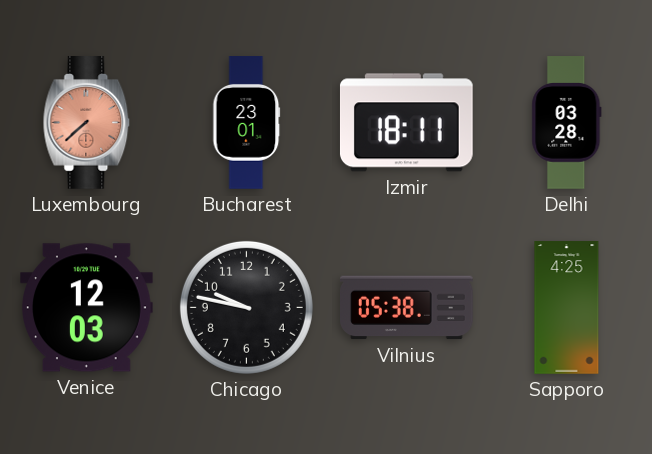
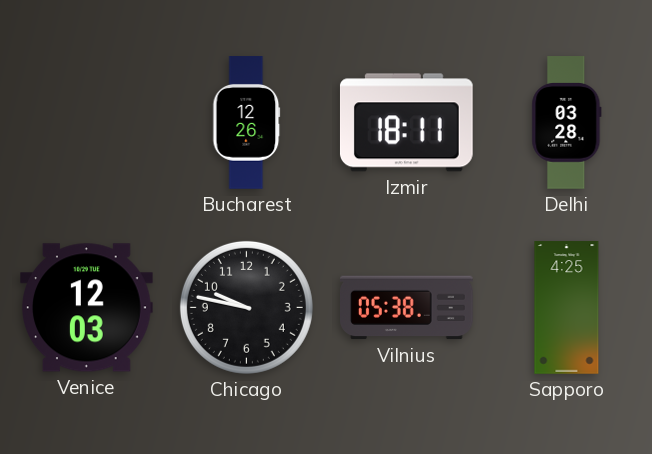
Luxembourg: 7:38 -> none (87, 123)
Bucharest: 23:01 -> 12:26 (247, 123)
